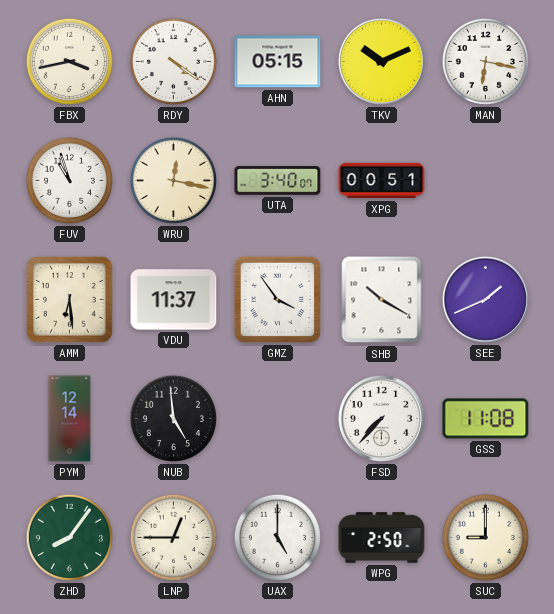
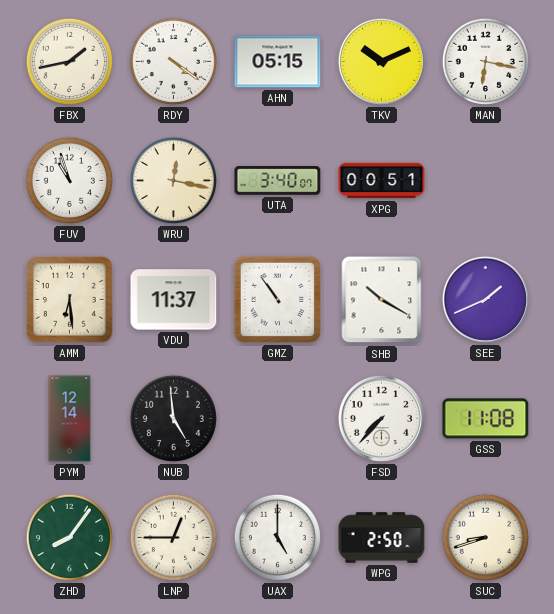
FBX: 3:43 -> 1:43 (69, 61)
GMZ: 3:54 -> 10:54 (277, 299)
SUC: 9:00 -> 8:42 (485, 537)
